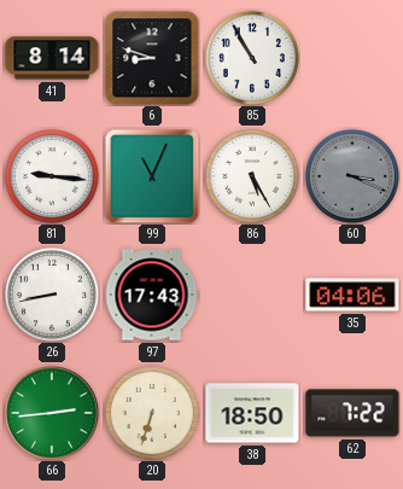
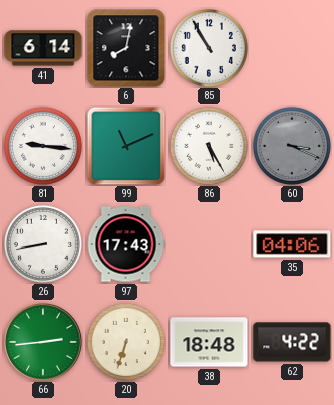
41: 8:14 -> 6:14 (43, 48)
6: 8:48 -> 8:02 (126, 48)
99: 11:04 -> 11:11 (126, 146)
38: 18:50 -> 18:48 (209, 342)
62: 7:22 -> 4:22 (292, 342)
